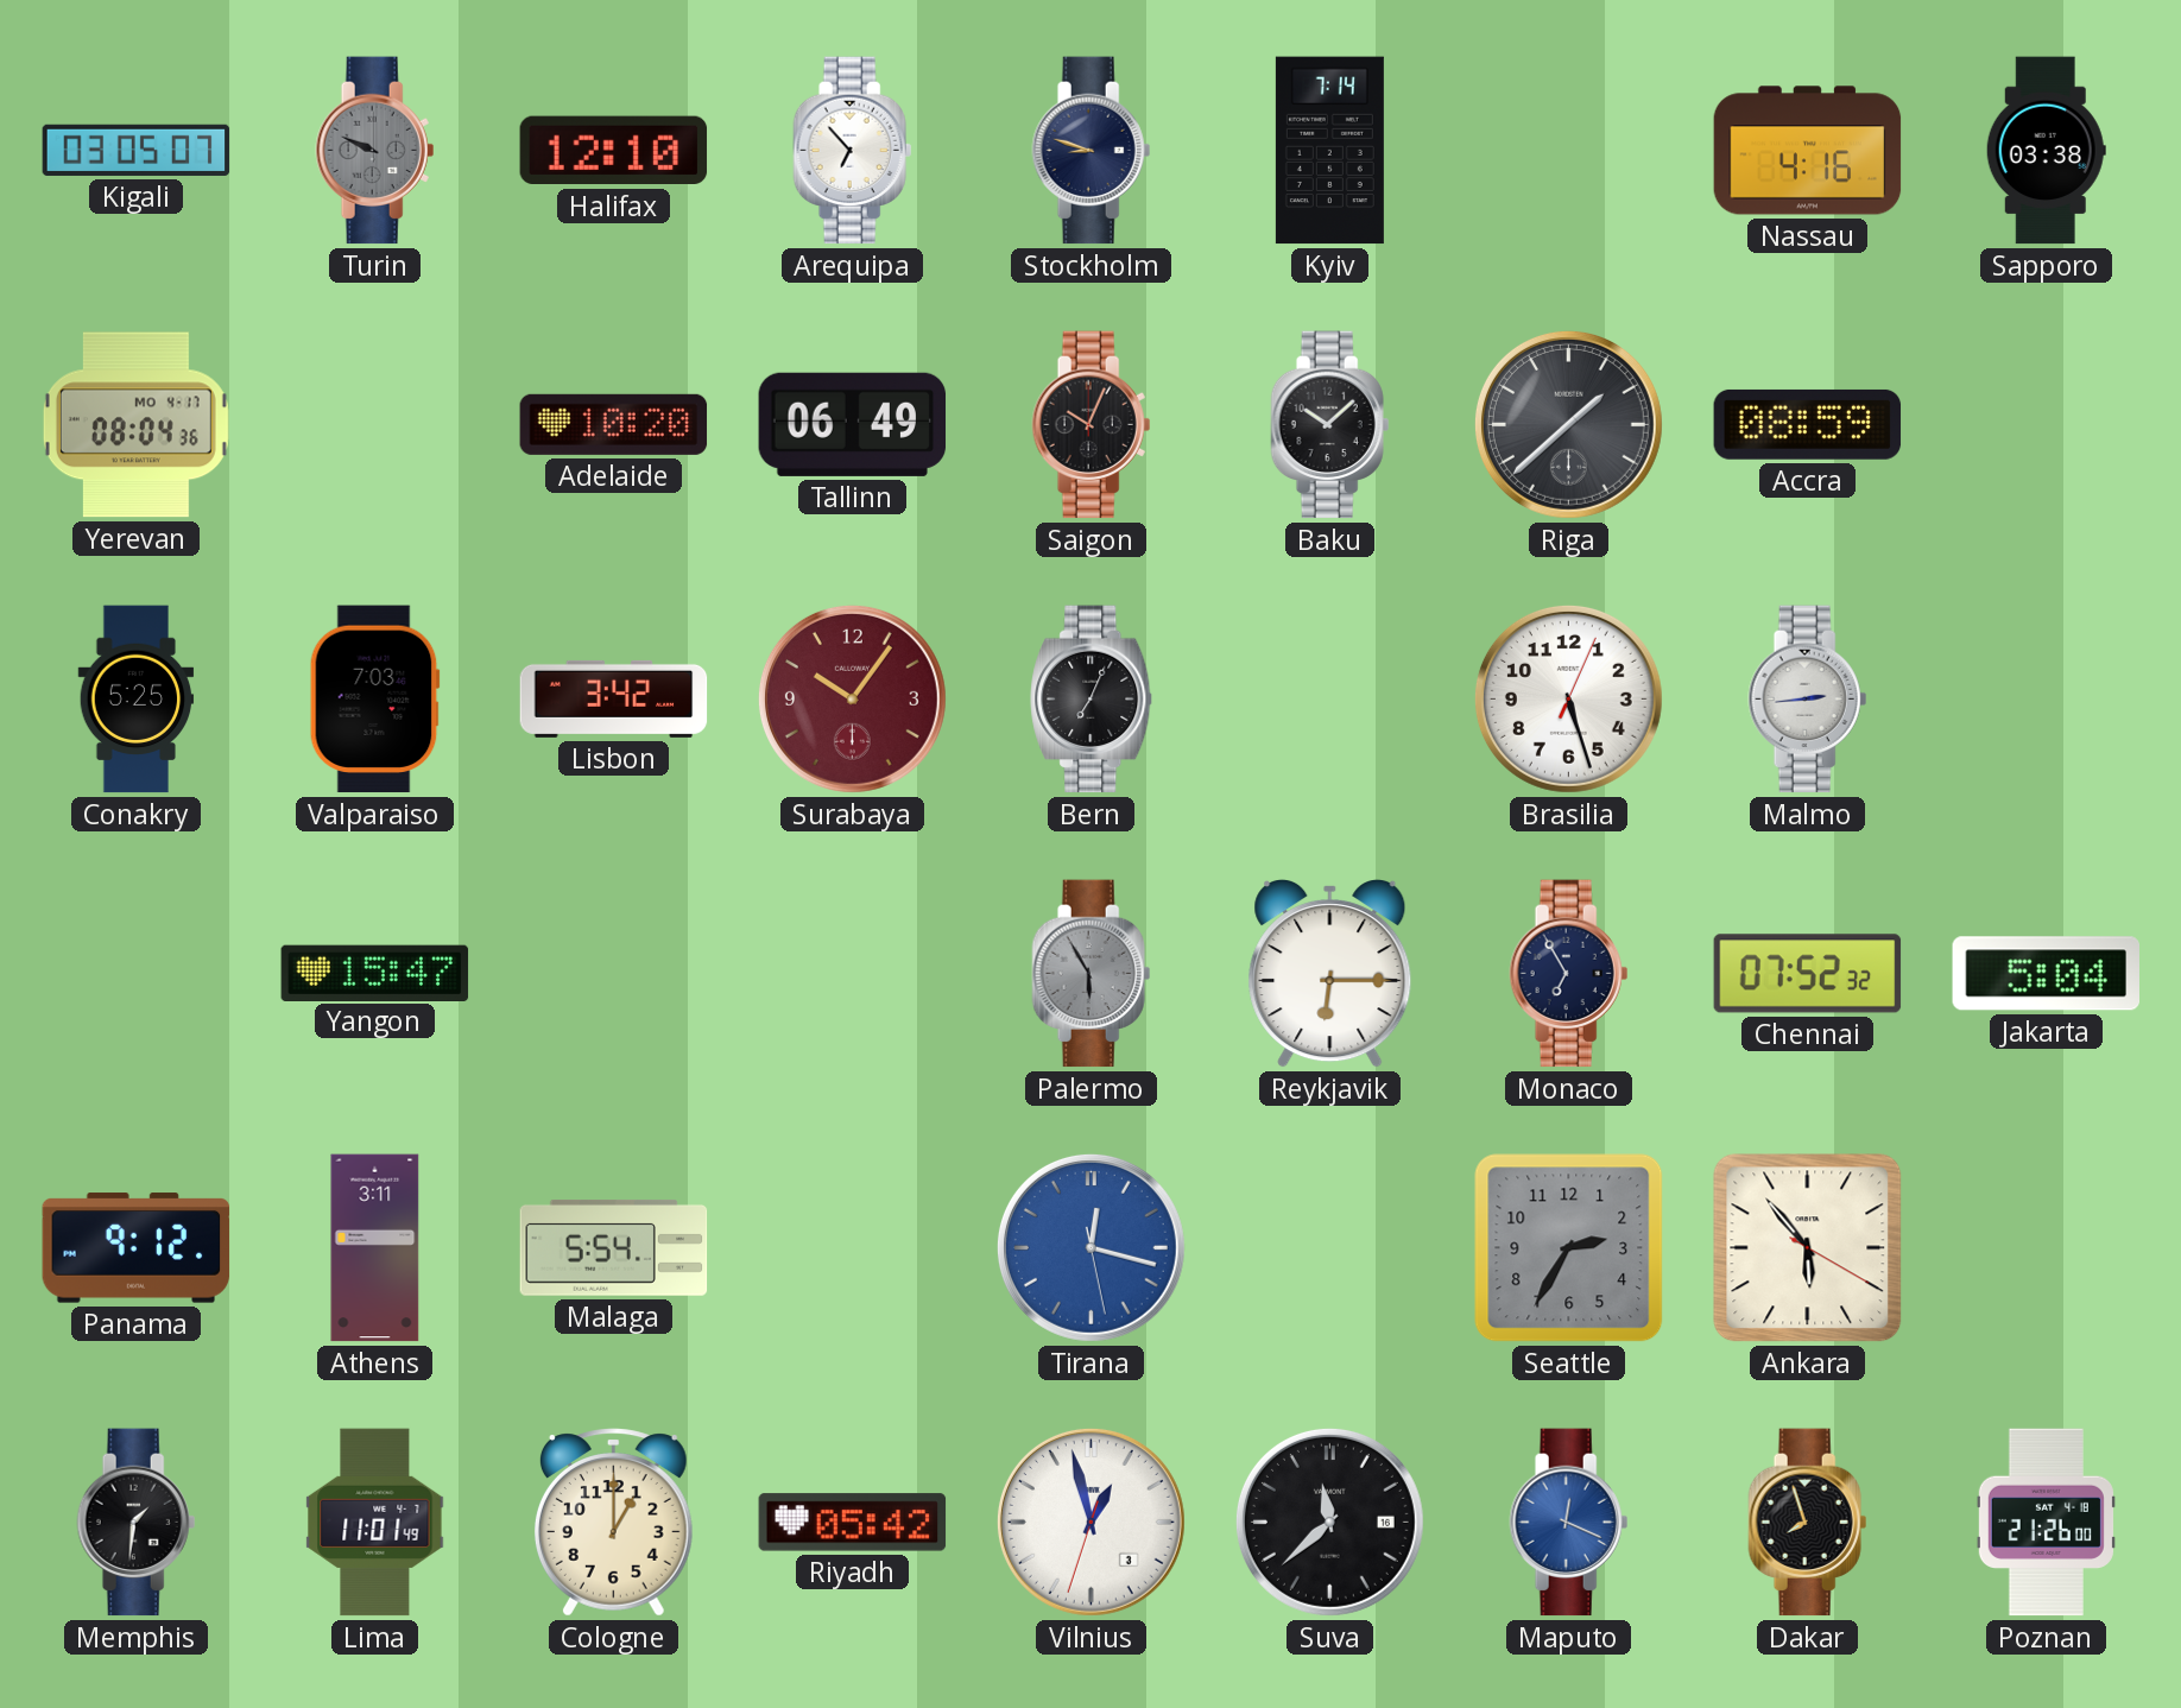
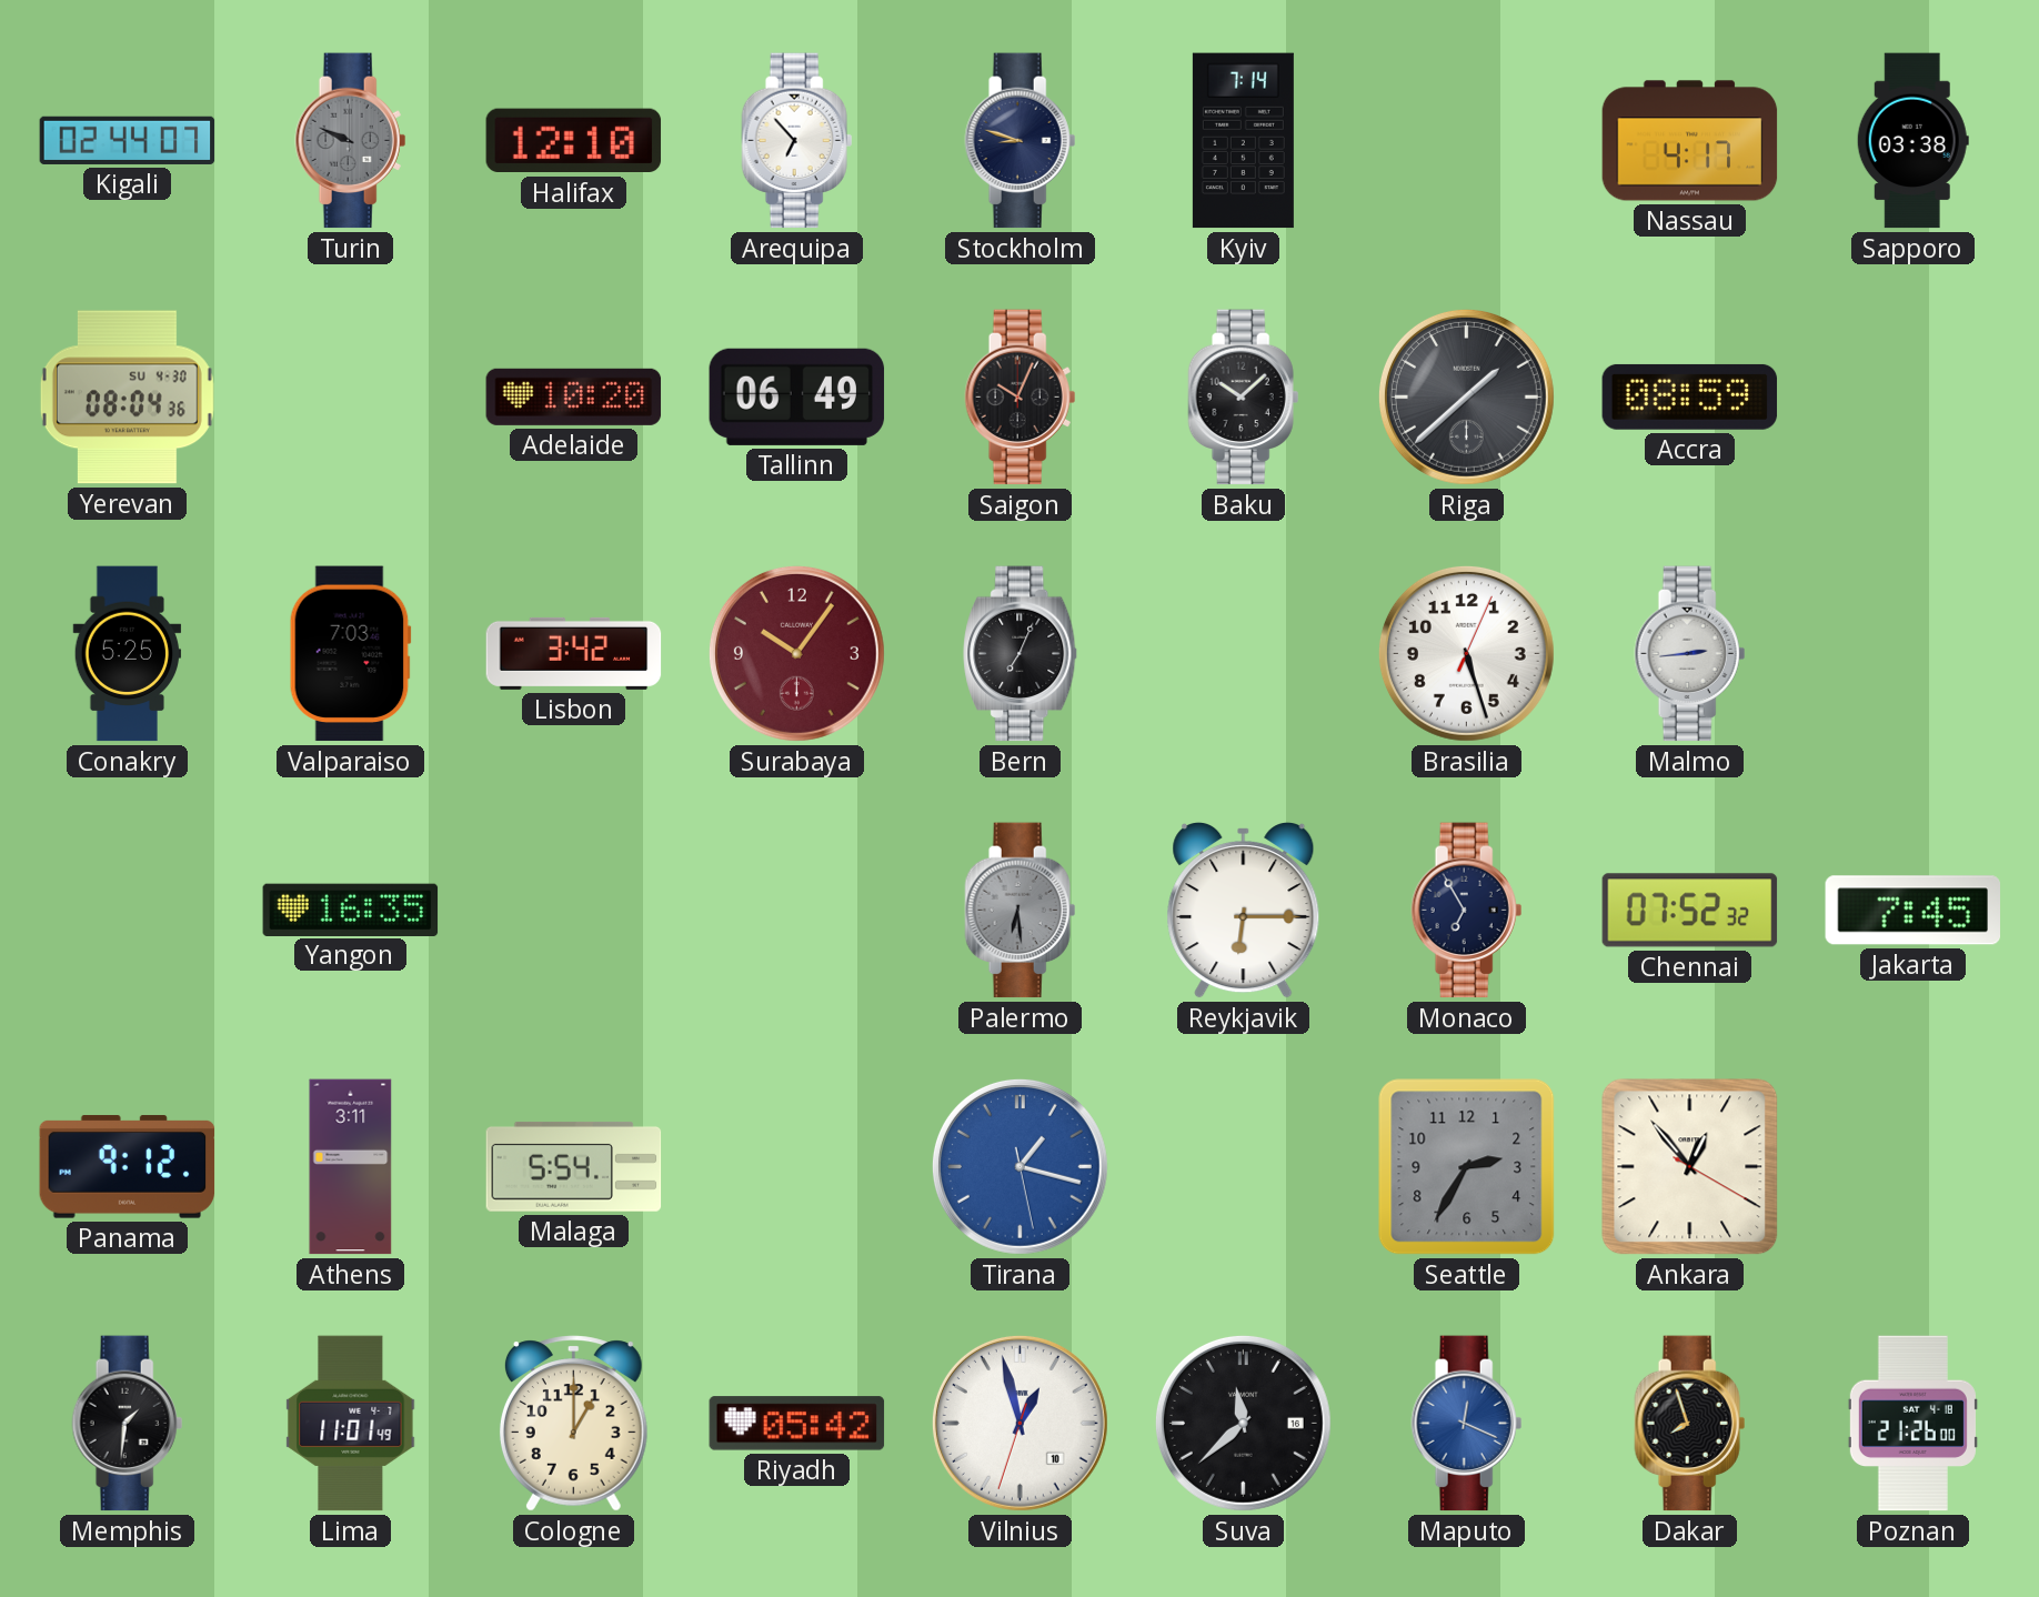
Kigali: 03:05 -> 02:44 (128, 140)
Nassau: 4:16 -> 4:17 (1690, 141)
Yerevan date: MO 4-17 -> SU 4-30 (127, 398)
Yangon: 15:47 -> 16:35 (351, 910)
Palermo: 5:55 -> 6:29 (1021, 911)
Jakarta: 5:04 -> 7:45 (1912, 911)
Tirana: 12:17 -> 1:17 (1019, 1166)
Ankara: 5:53 -> 12:53 (1690, 1167)
Vilnius date: 3 -> 10 (1019, 1423)
